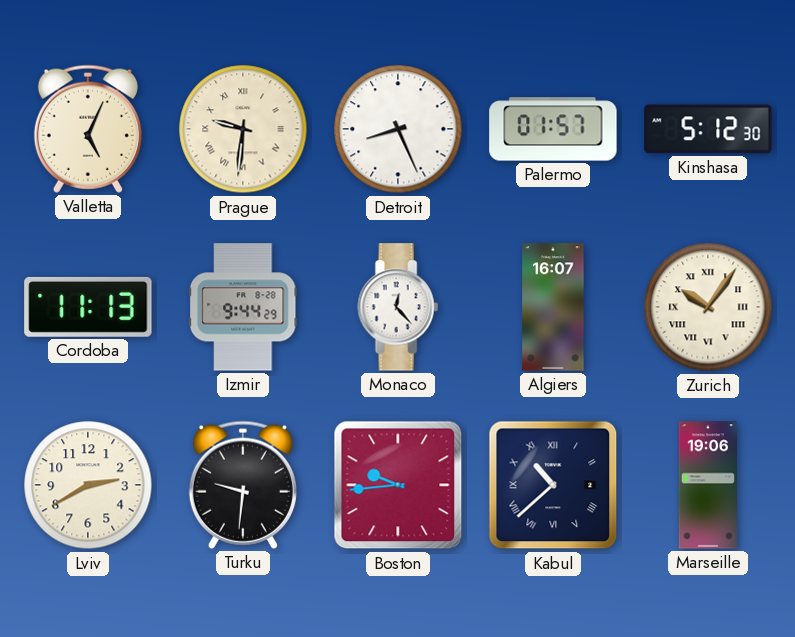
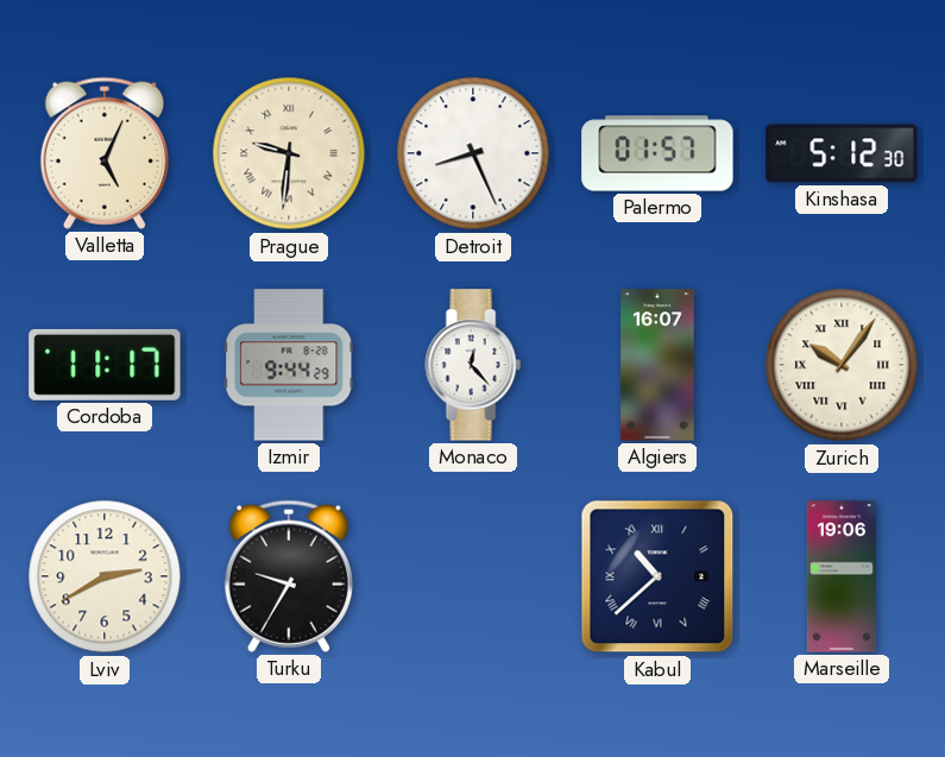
Cordoba: 11:13 -> 11:17 (105, 365)
Turku: 9:31 -> 9:35 (289, 576)
Boston: 9:44 -> none (398, 485)
